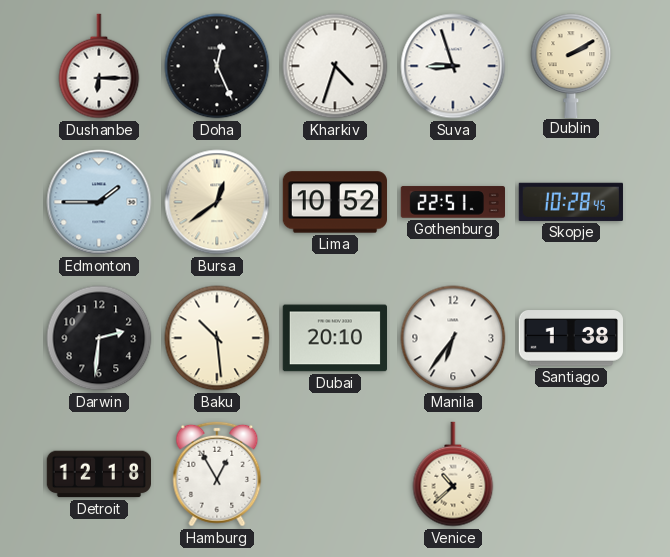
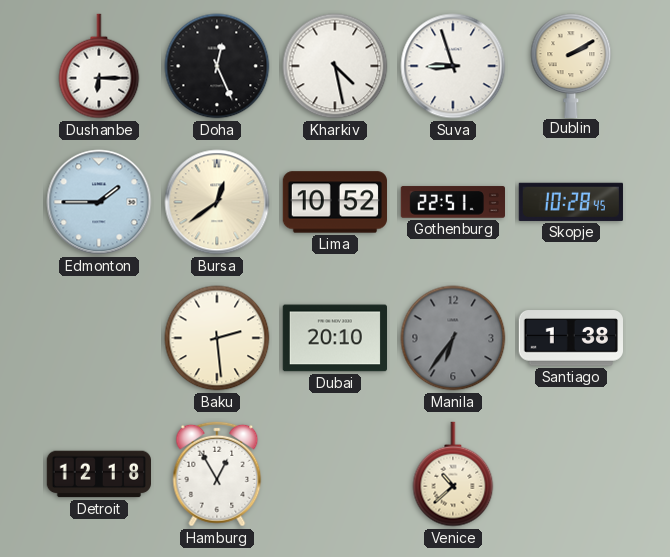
Kharkiv: 4:33 -> 4:28 (335, 66)
Darwin: 2:31 -> none (99, 338)
Baku: 10:29 -> 2:29 (217, 338)
Manila dial: white -> grey (453, 338)
